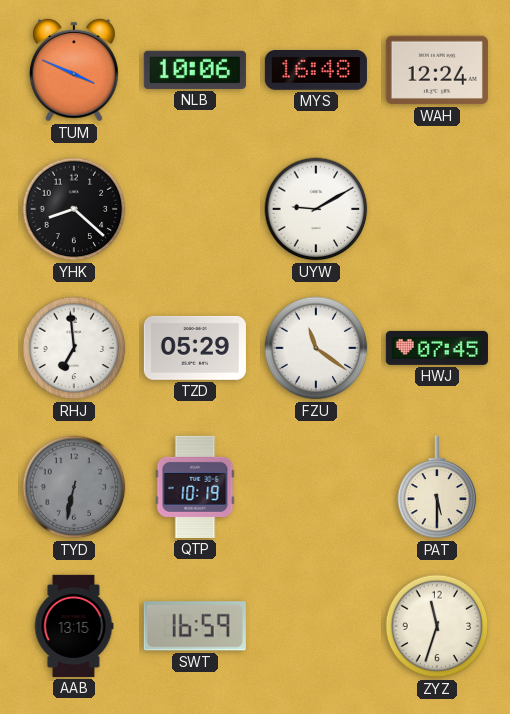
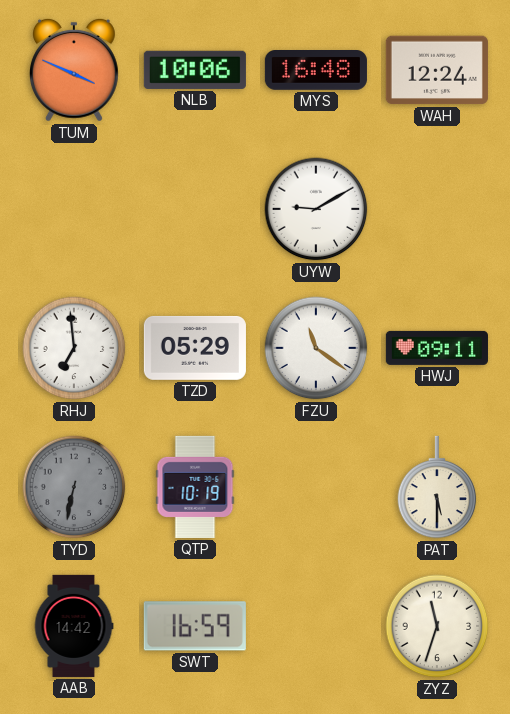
YHK: 8:22 -> none (74, 209)
HWJ: 07:45 -> 09:11 (437, 348)
AAB: 13:15 -> 14:42 (74, 626)
